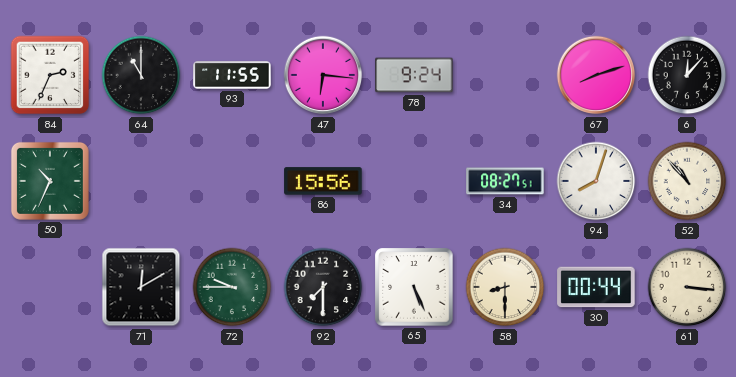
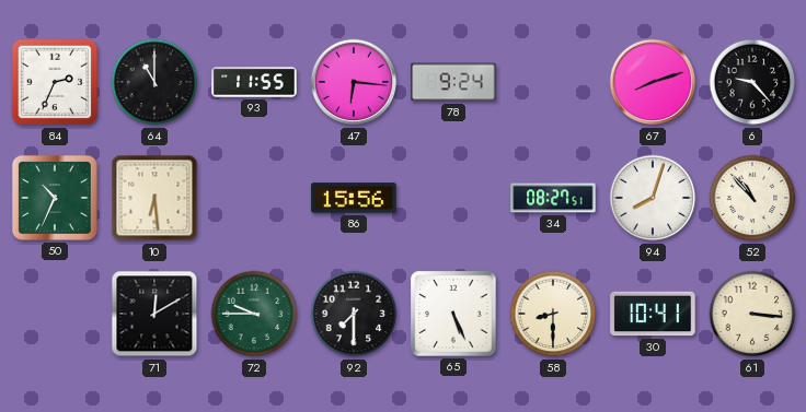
6: 12:07 -> 9:23 (752, 82)
10: none -> 6:29 (154, 198)
30: 00:44 -> 10:41 (653, 314)
